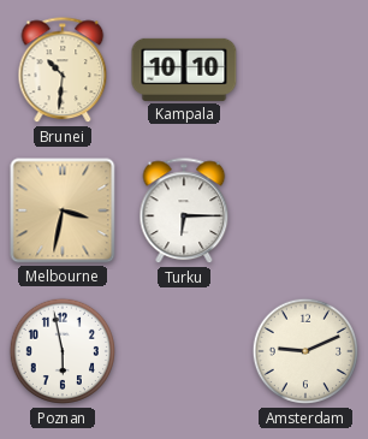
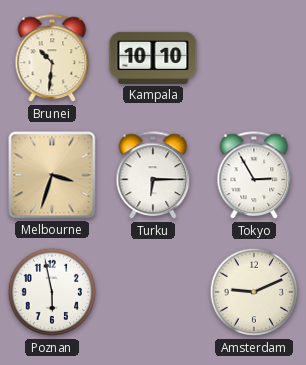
Melbourne: 3:32 -> 3:33 (52, 175)
Tokyo: none -> 2:55 (254, 176)
